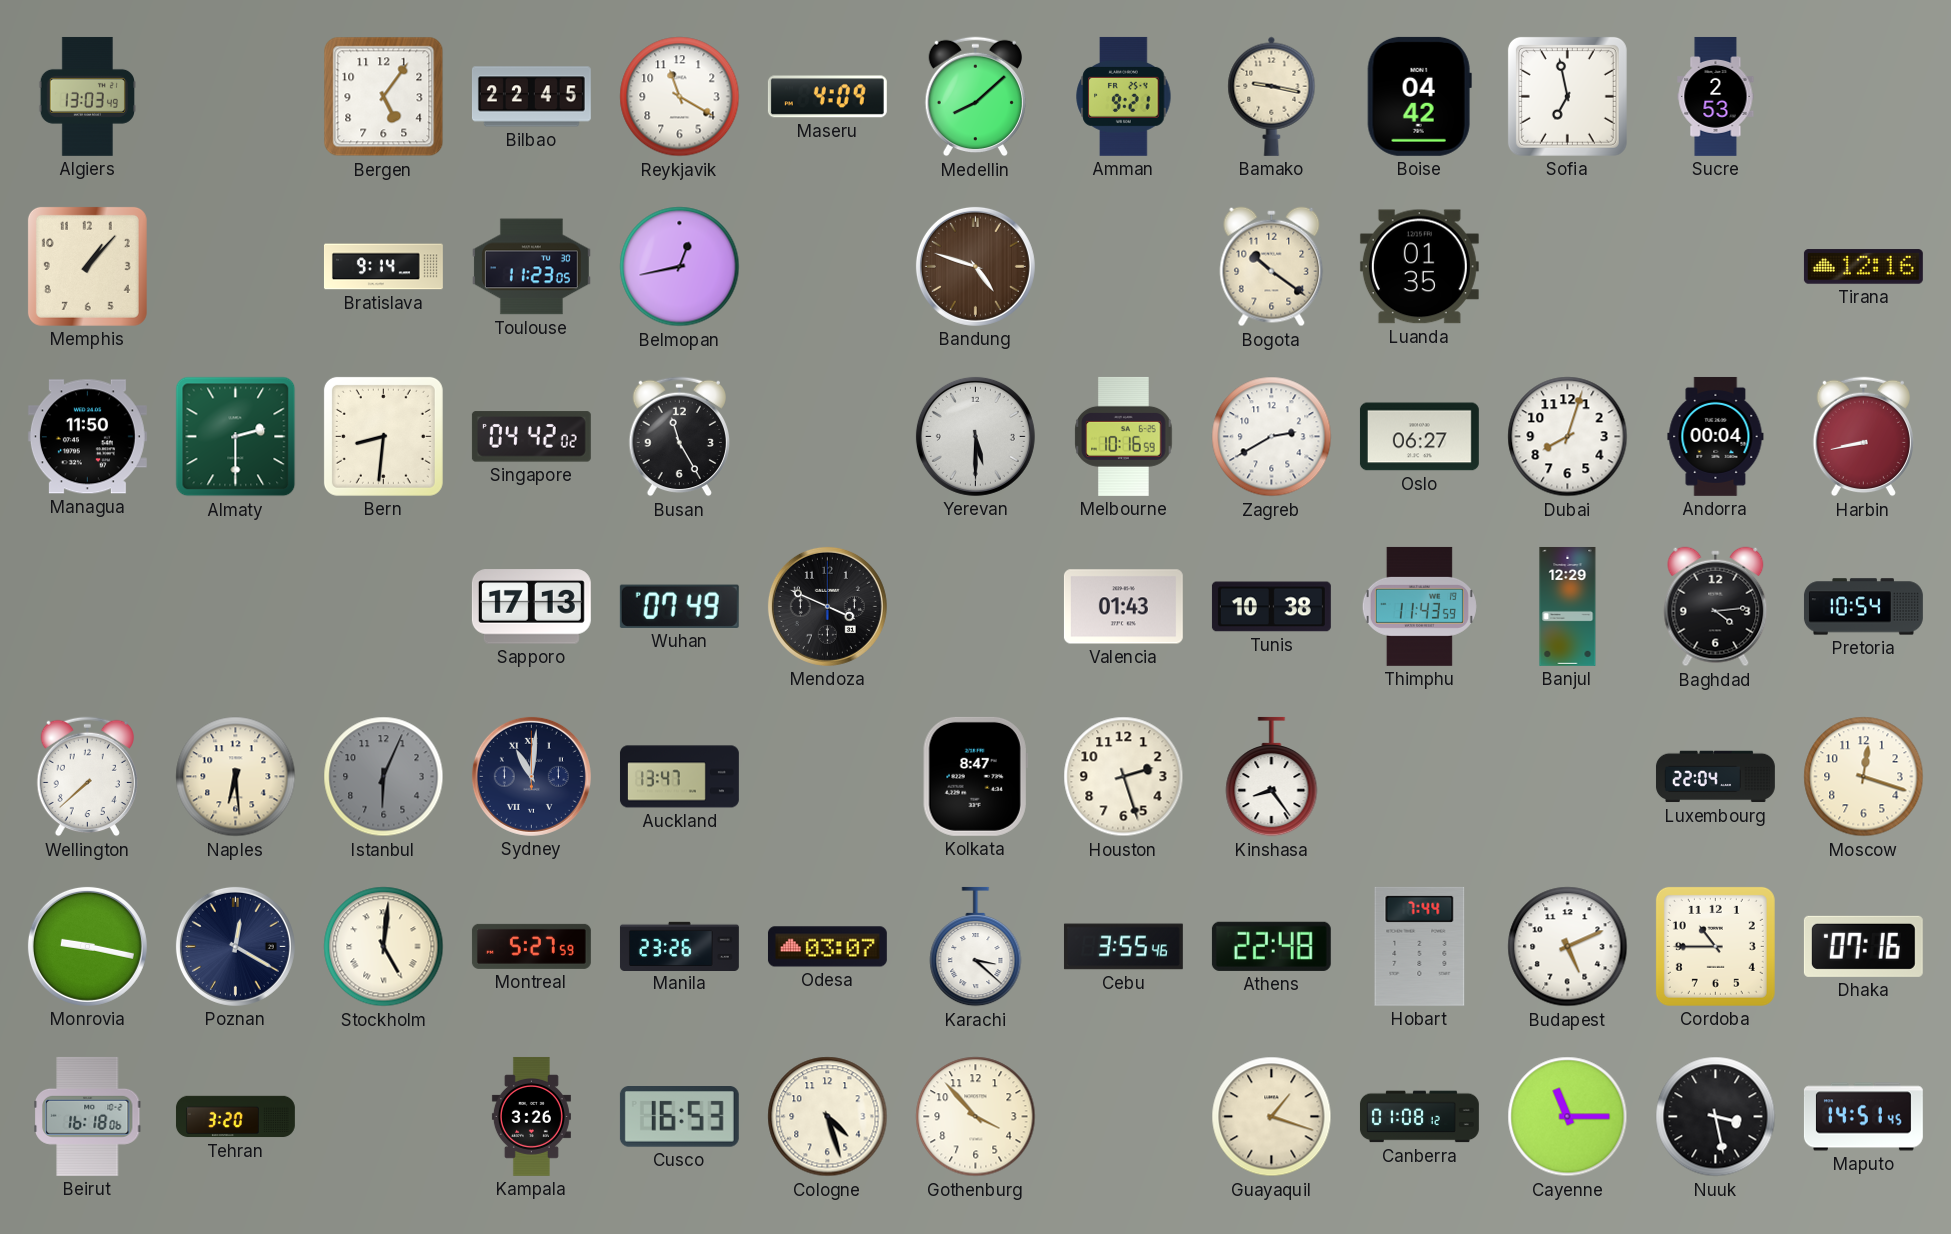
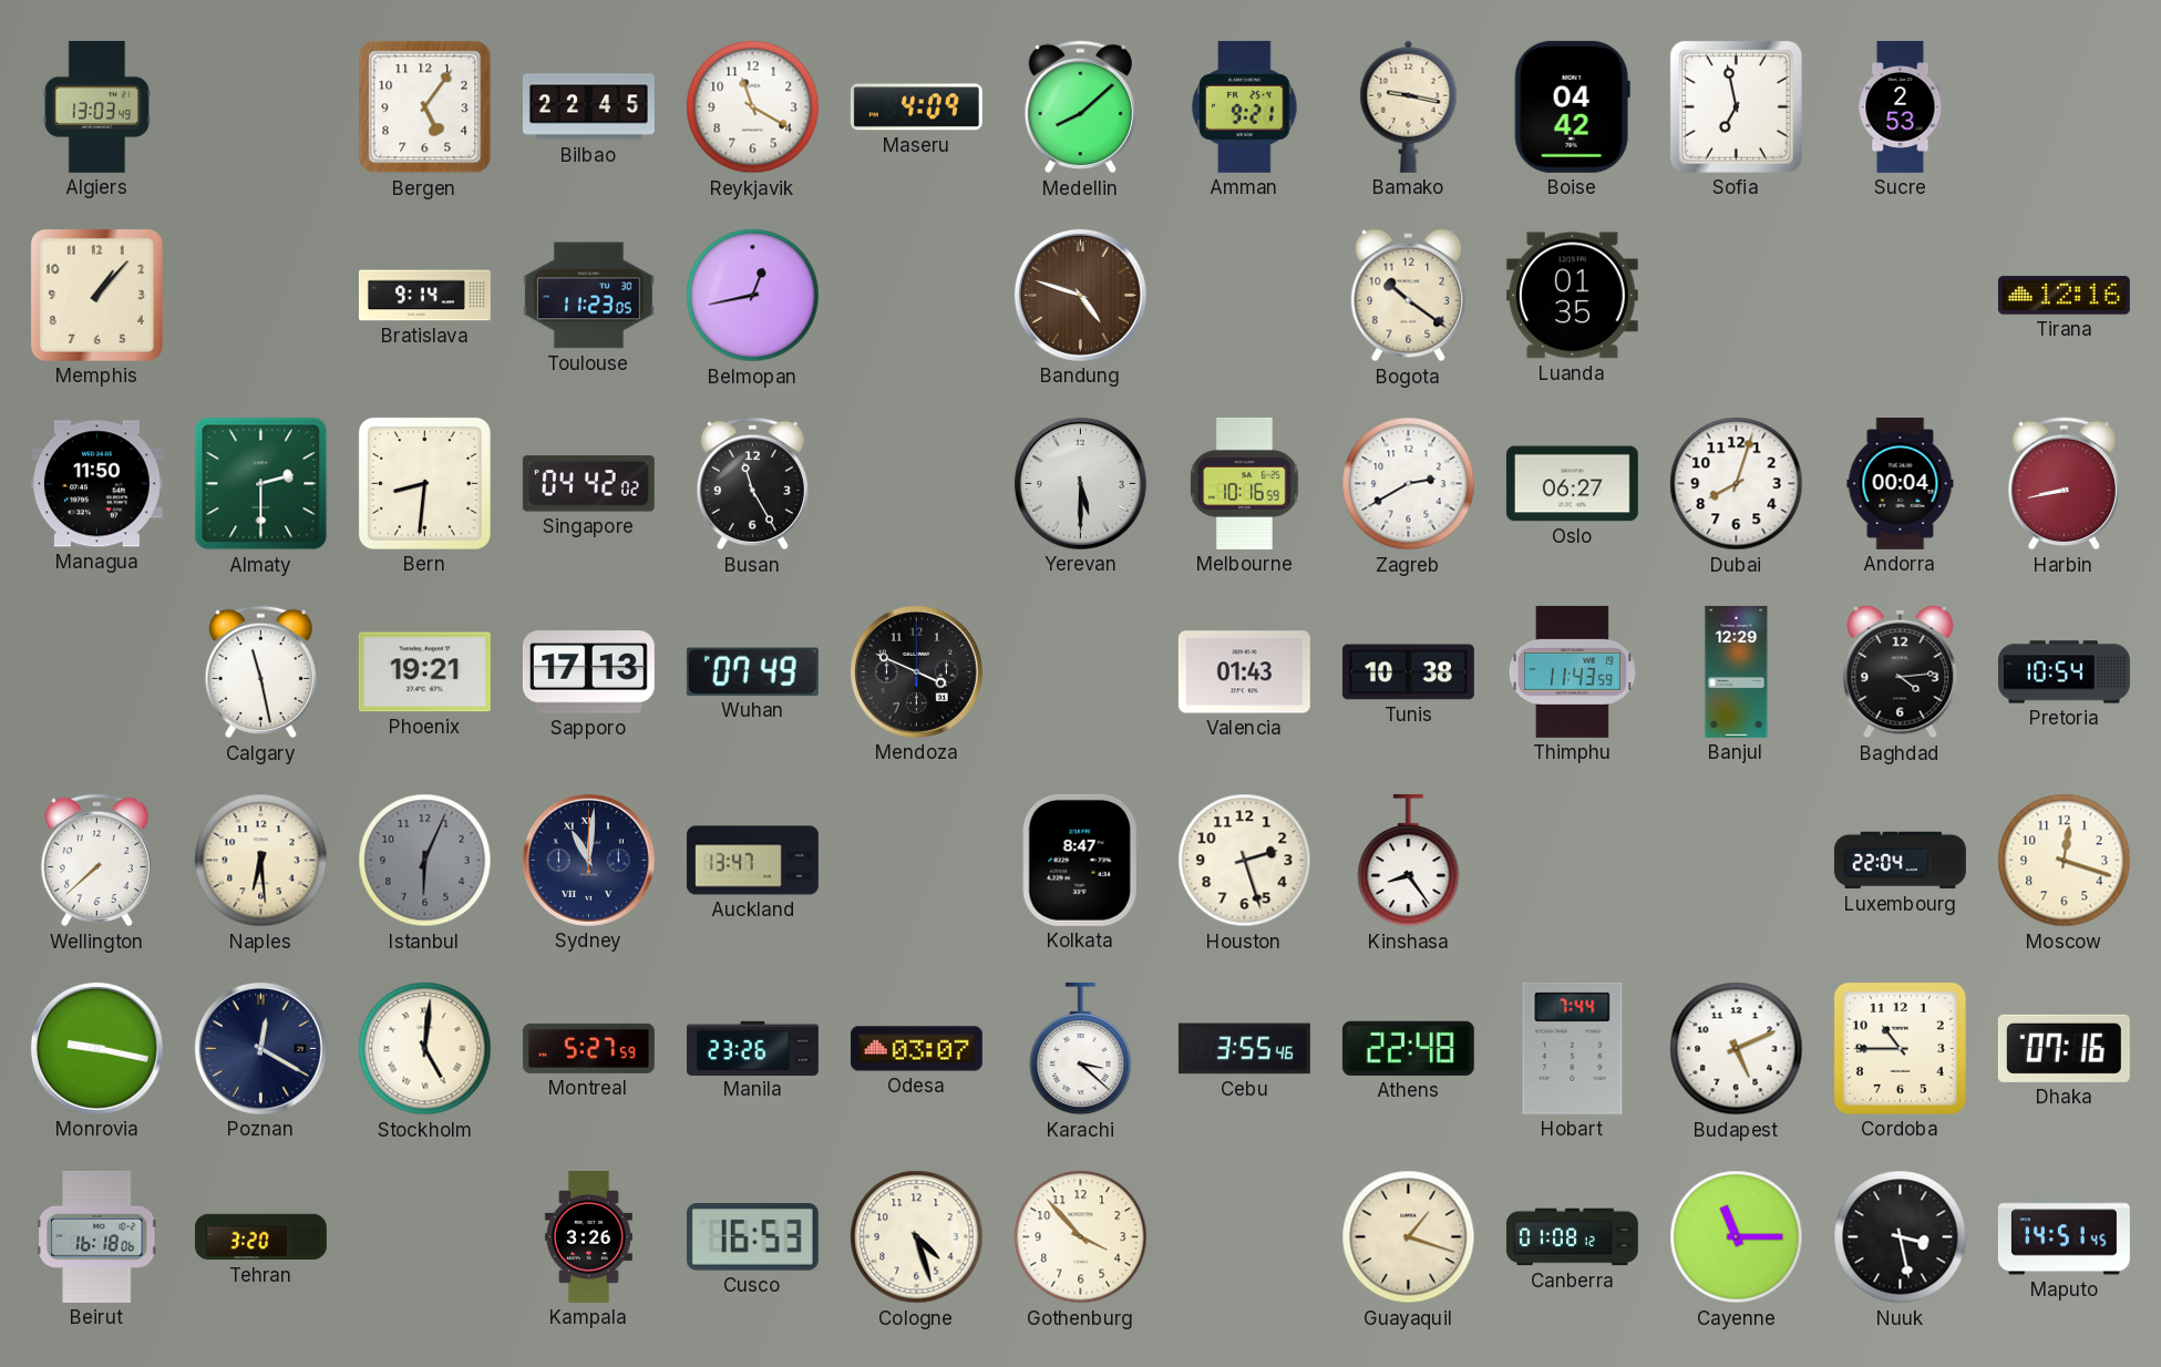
Calgary: none -> 11:28 (260, 672)
Phoenix: none -> 19:21 (424, 672)
